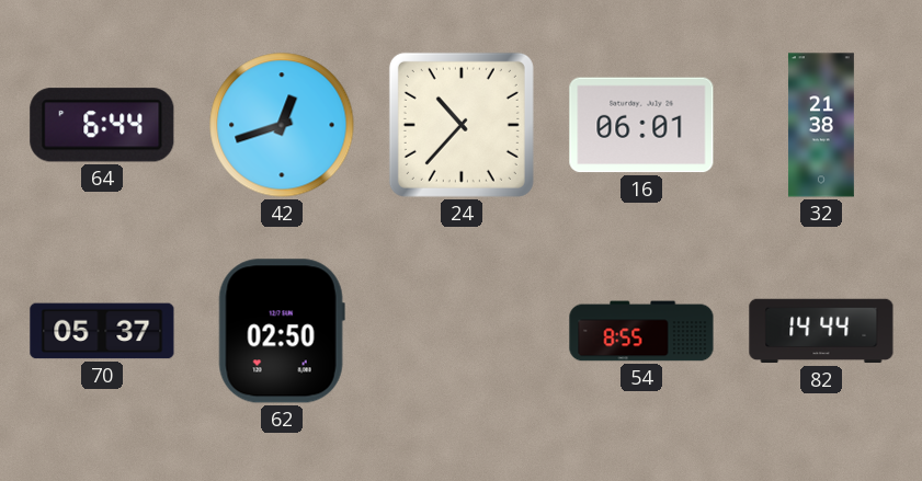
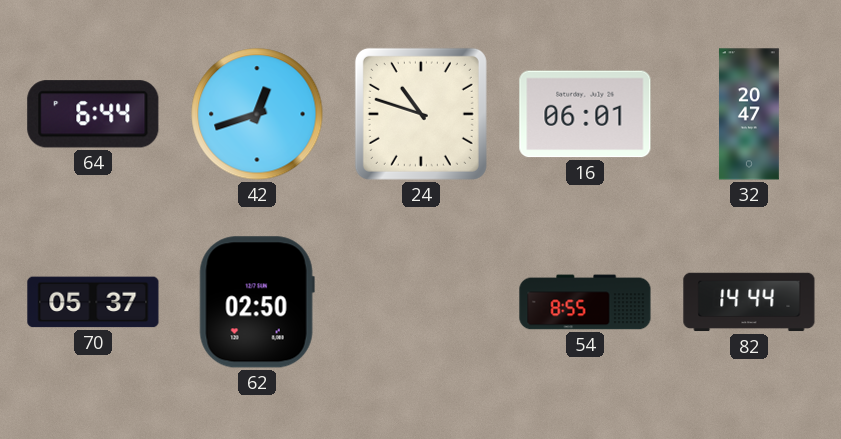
24: 10:37 -> 10:48 (421, 114)
32: 21:38 -> 20:47 (749, 114)
